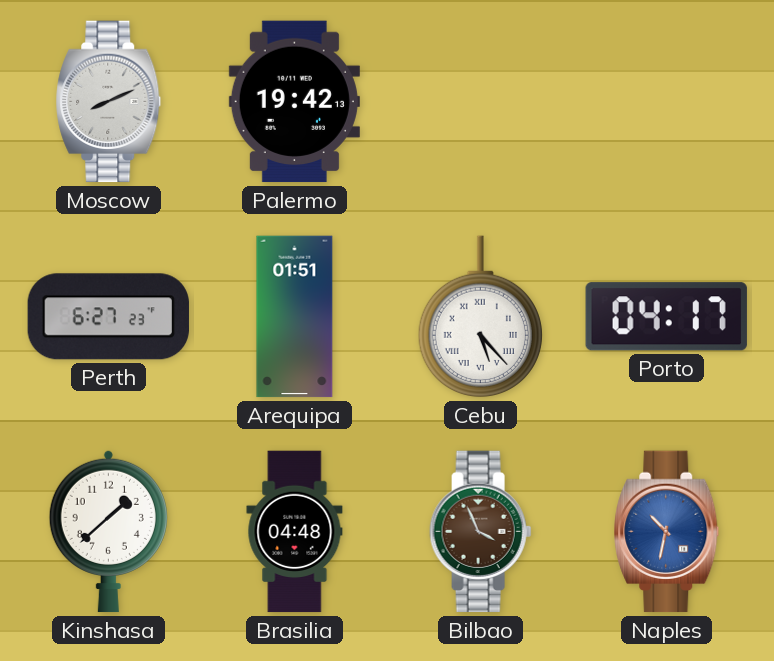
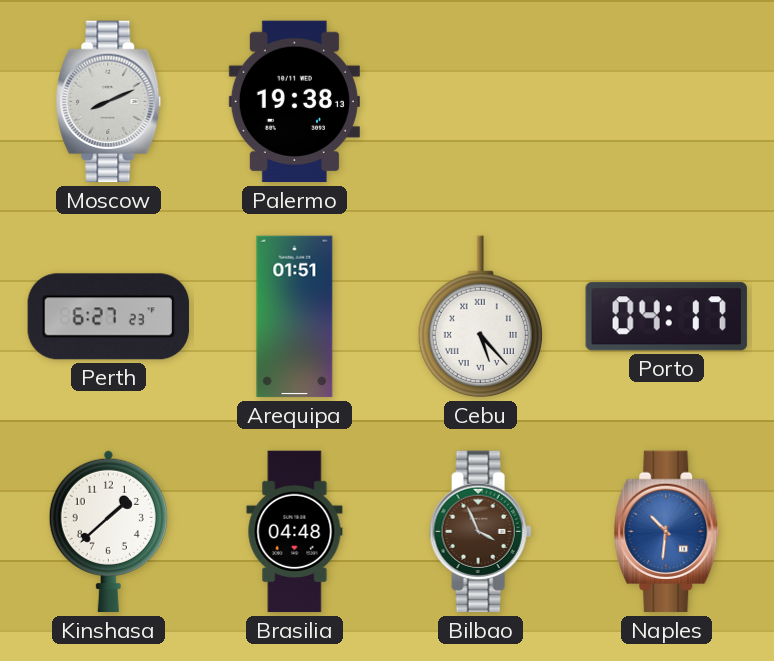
Palermo: 19:42 -> 19:38 (294, 102)
Naples: 10:32 -> 10:31 (667, 532)
